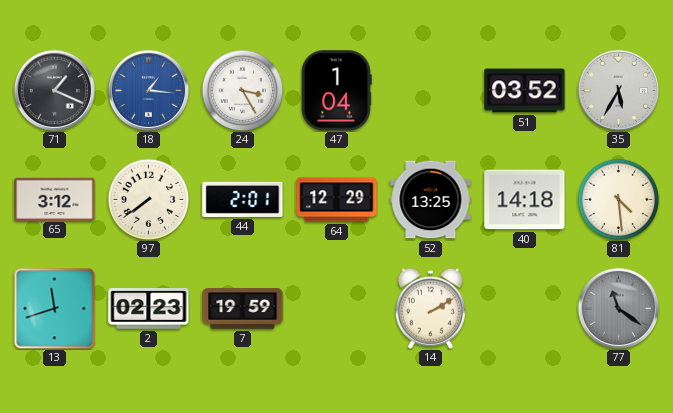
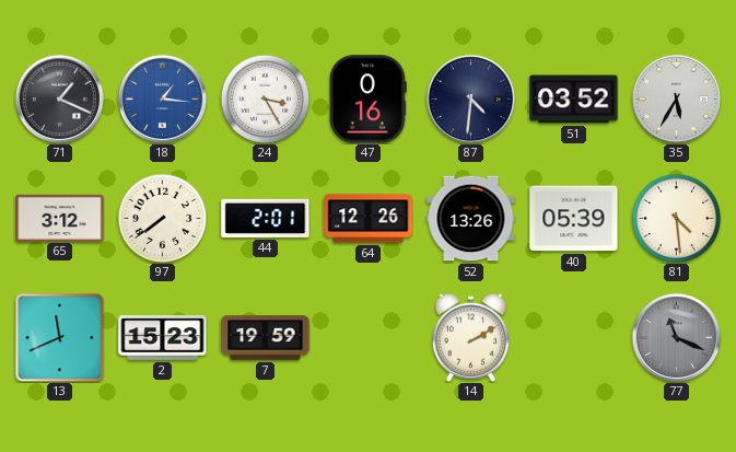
47: 1:04 -> 0:16 (369, 100)
87: none -> 4:31 (470, 98)
64: 12:29 -> 12:26 (369, 219)
52: 13:25 -> 13:26 (471, 219)
40: 14:18 -> 05:39 (574, 219)
13: 11:42 -> 11:41 (59, 337)
2: 02:23 -> 15:23 (163, 338)
77: 11:21 -> 11:19 (676, 337)
